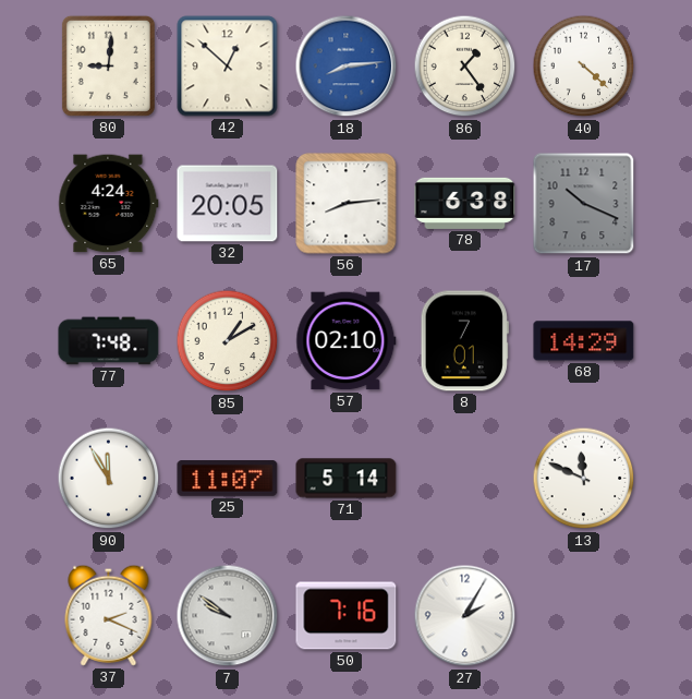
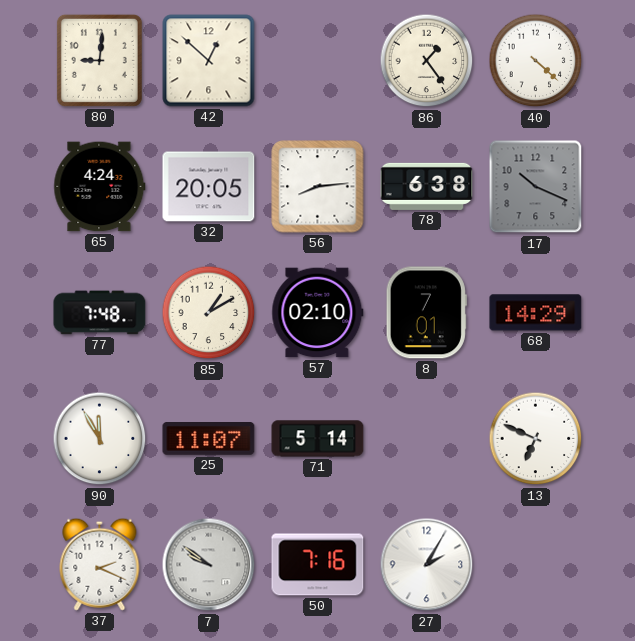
18: 8:14 -> none (347, 67)
13: 11:49 -> 6:49 (536, 439)
